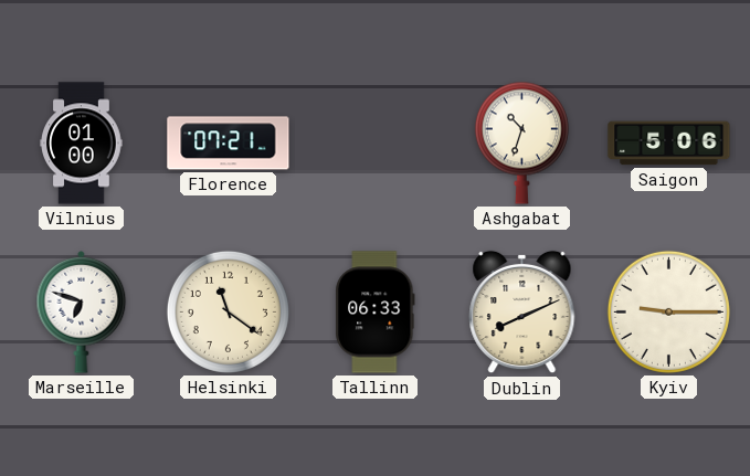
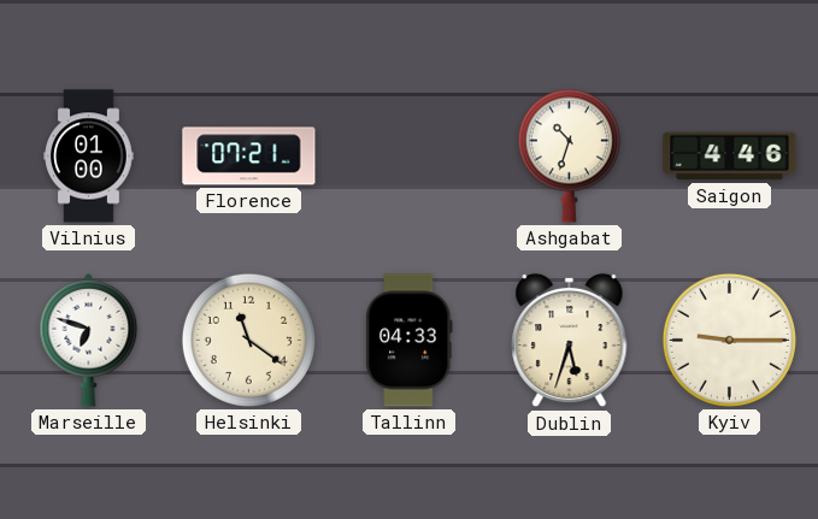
Saigon: 5:06 -> 4:46 (730, 157)
Tallinn: 06:33 -> 04:33 (410, 341)
Dublin: 8:11 -> 5:33 (570, 341)
